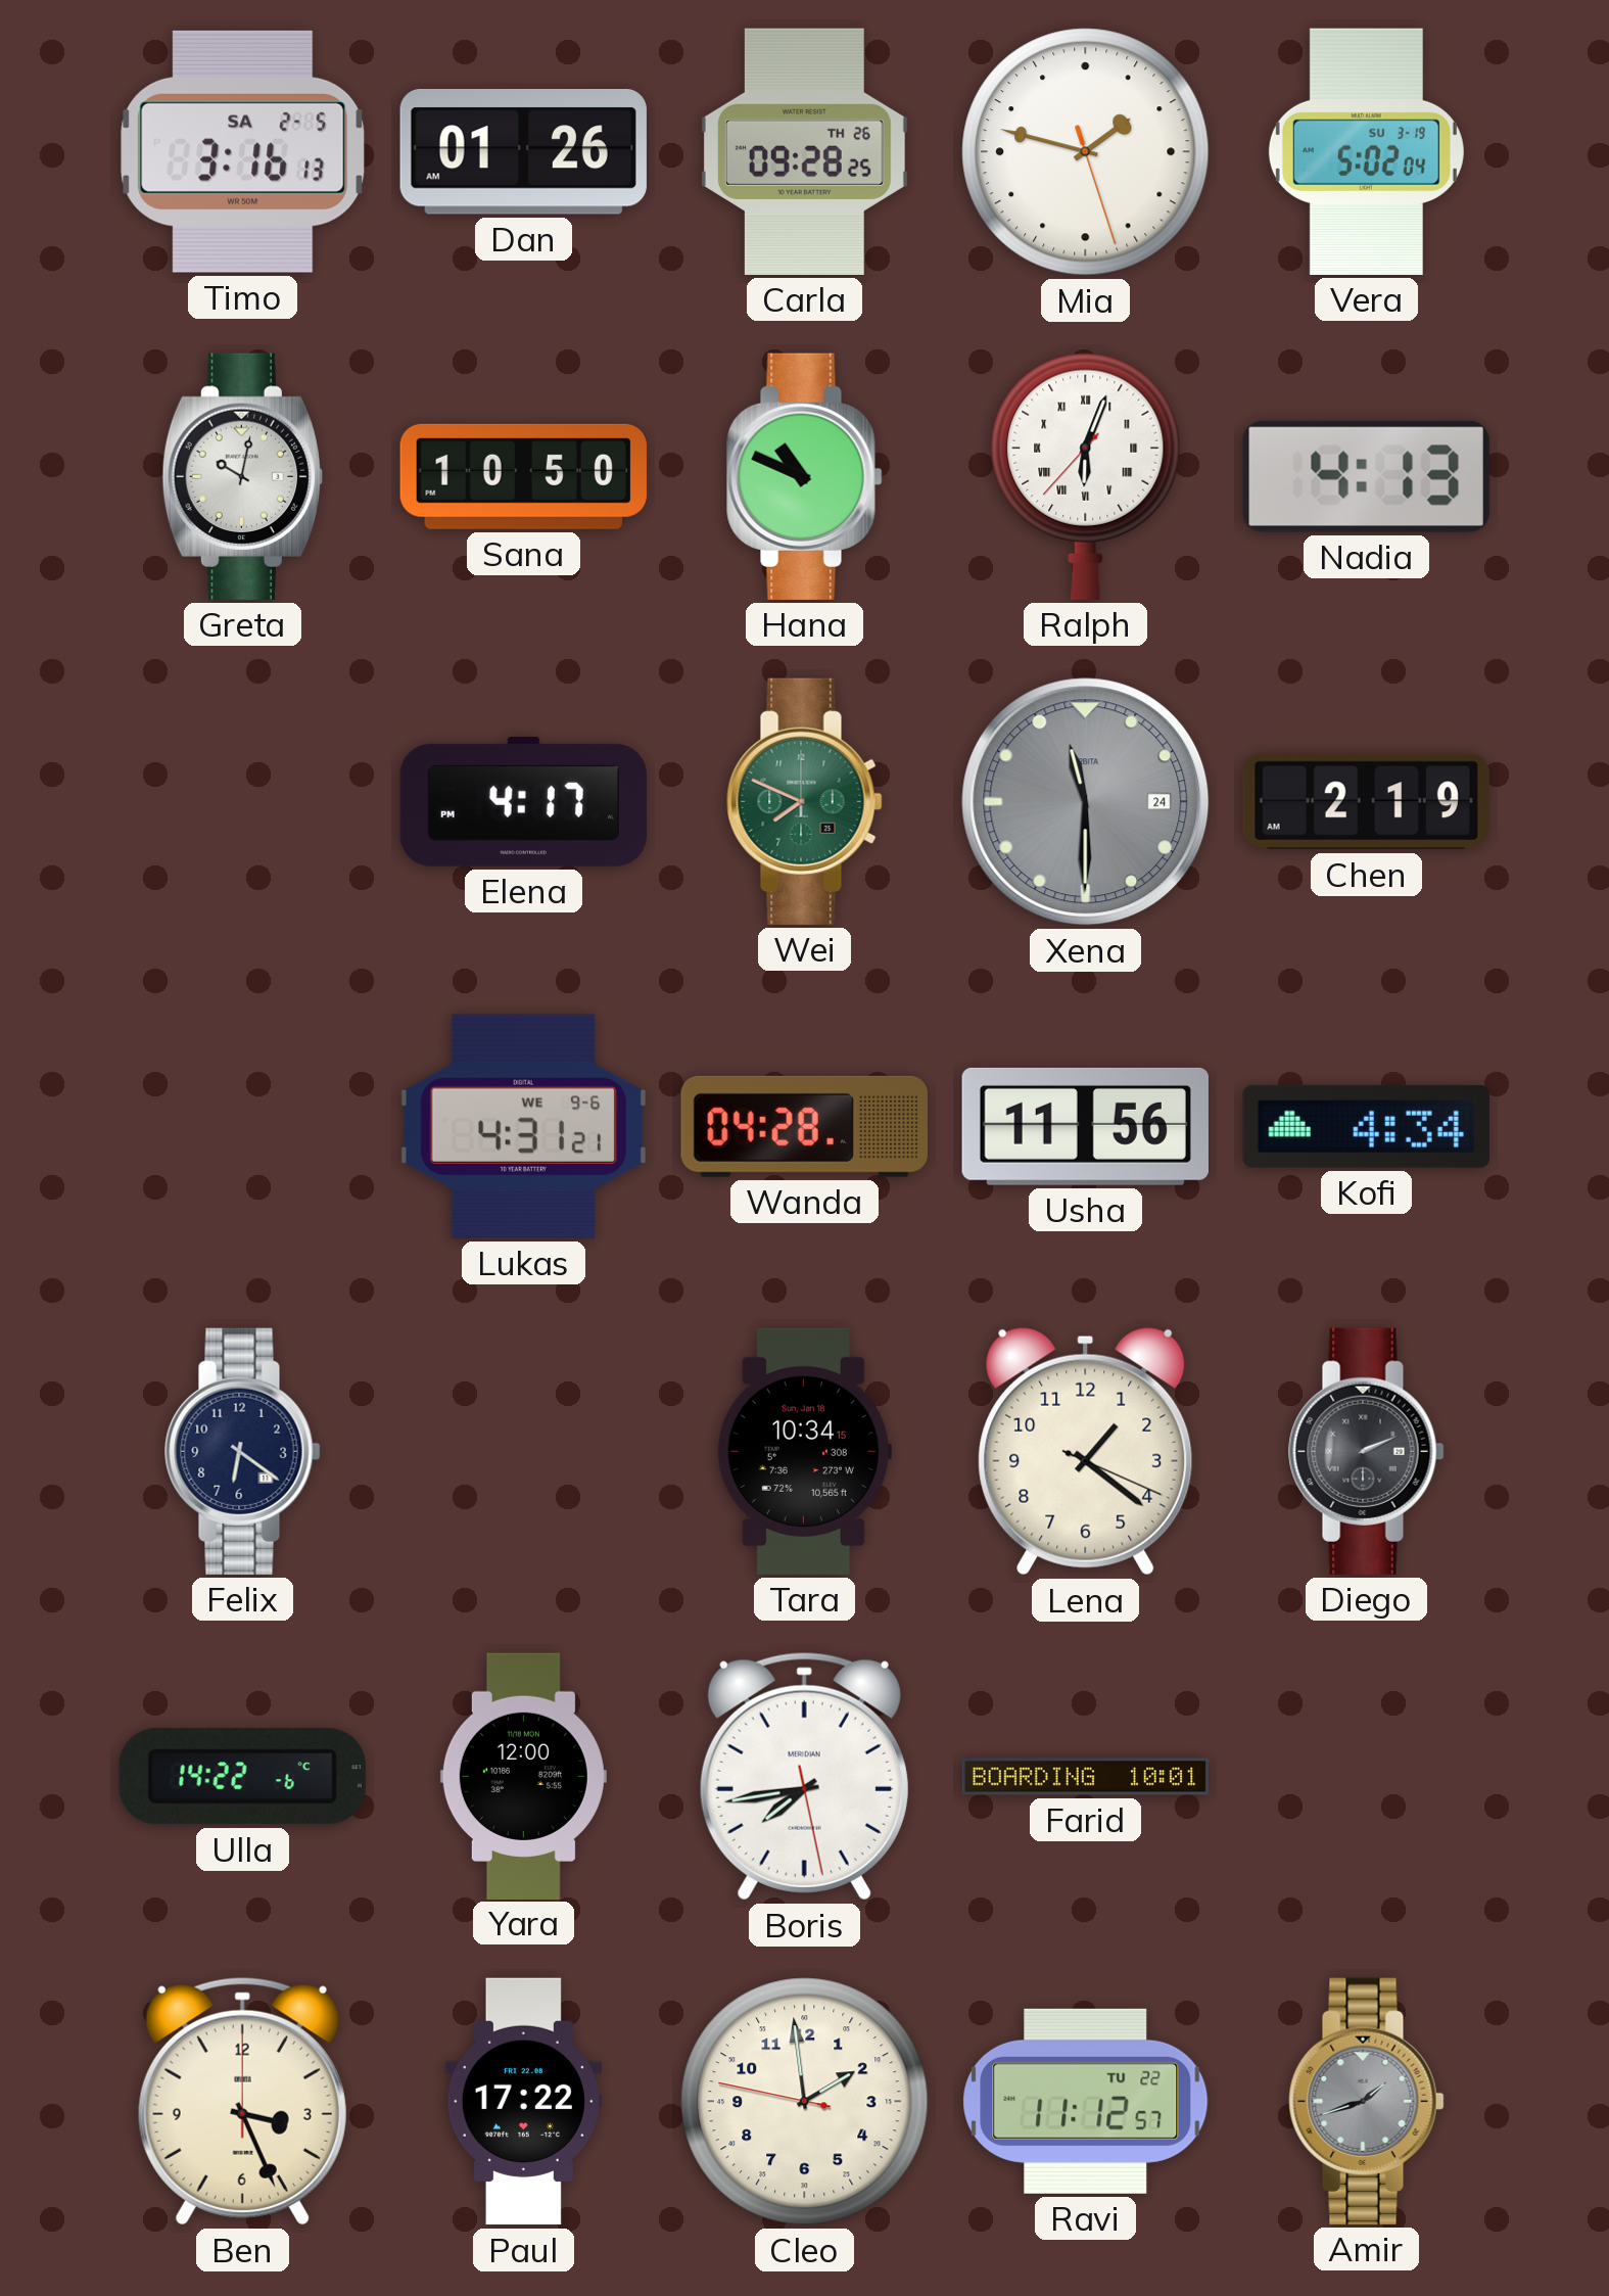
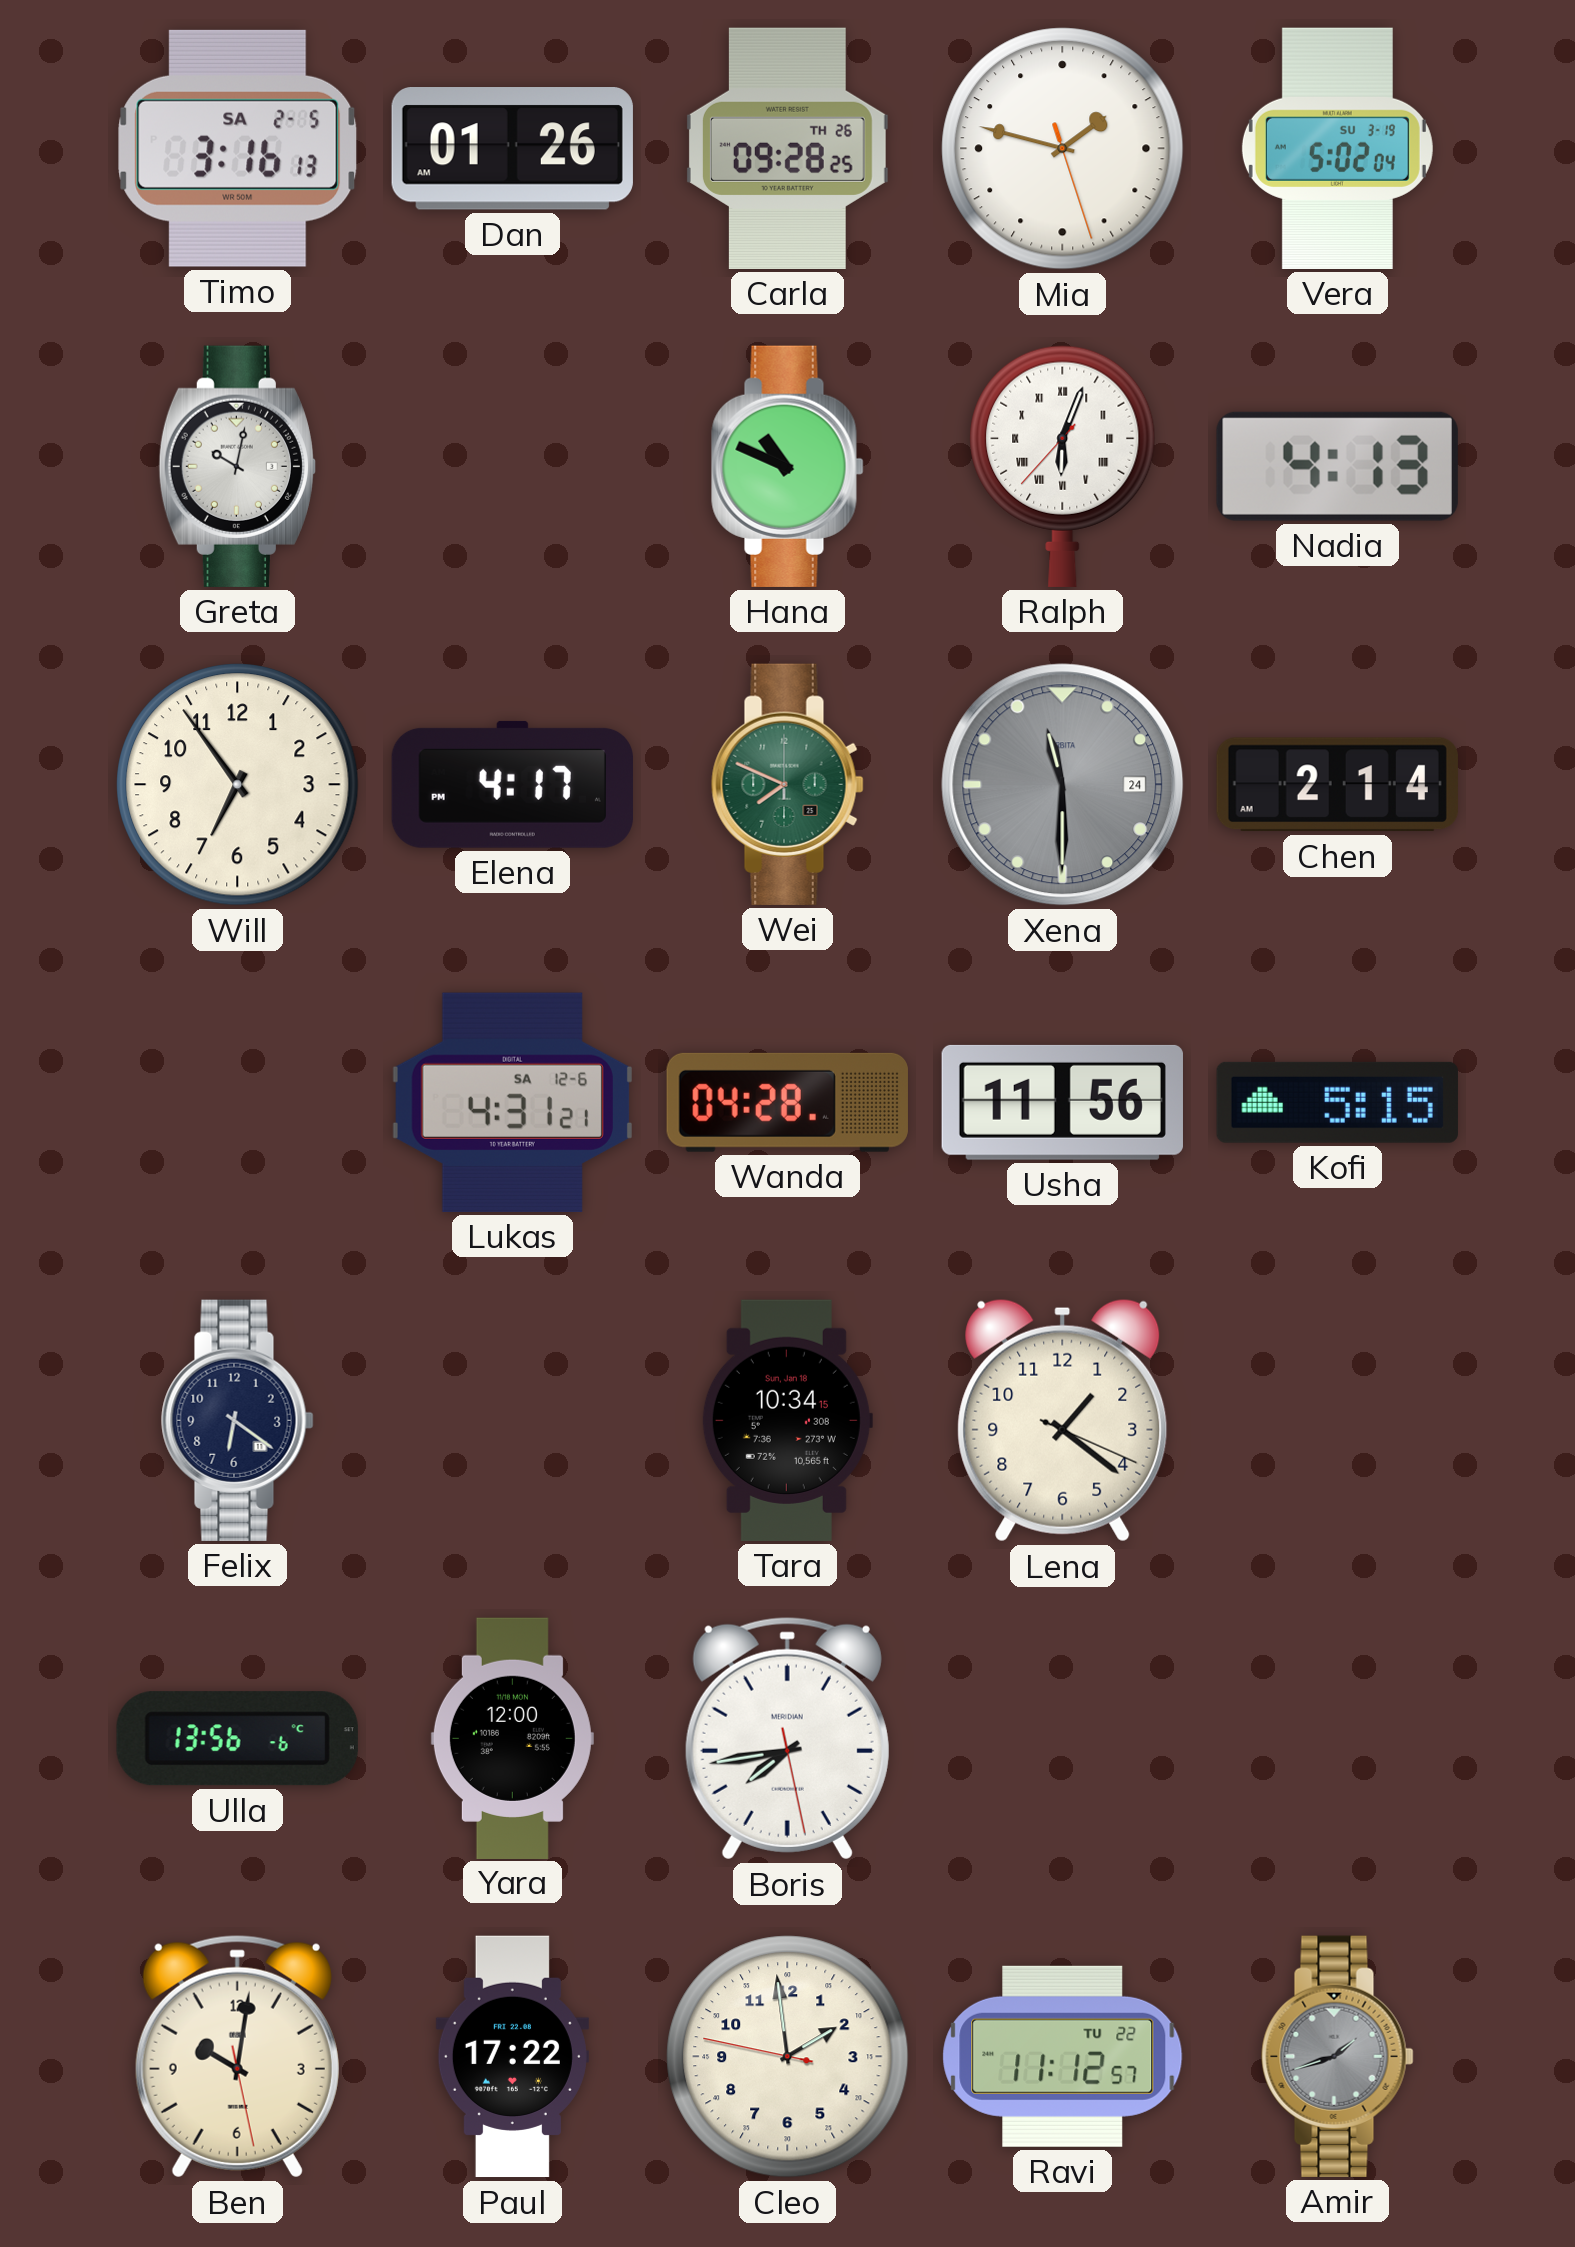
Sana: 10:50 -> none (523, 476)
Will: none -> 6:54 (238, 785)
Chen: 2:19 -> 2:14 (1337, 785)
Lukas date: WE 9-6 -> SA 12-6 (512, 1102)
Kofi: 4:34 -> 5:15 (1337, 1102)
Diego: 2:11 -> none (1367, 1451)
Ulla: 14:22 -> 13:56 (237, 1739)
Farid: 10:01 -> none (1086, 1777)
Ben: 3:26 -> 10:01 (237, 2056)
